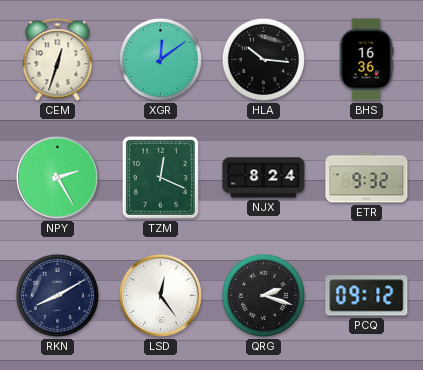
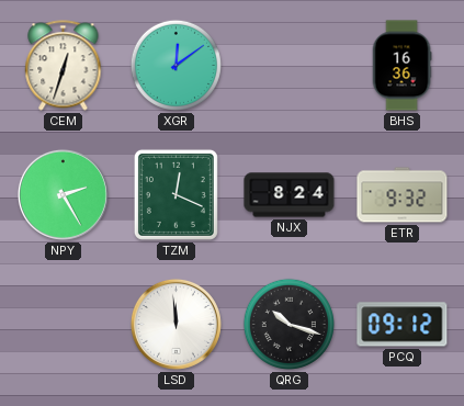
HLA: 10:16 -> none (263, 59)
RKN: 8:10 -> none (57, 295)
LSD: 12:24 -> 11:59 (176, 324)
QRG: 2:18 -> 10:18 (288, 324)
